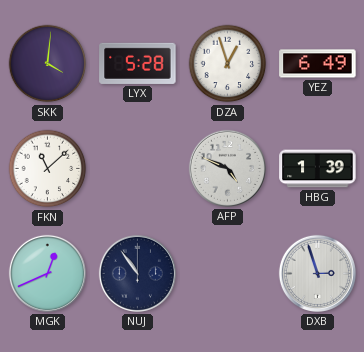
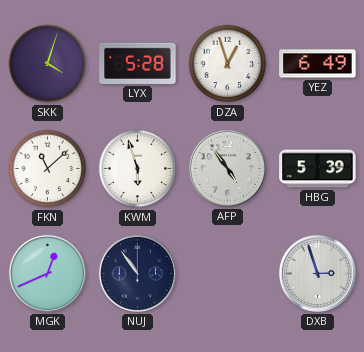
SKK: 4:01 -> 4:03 (48, 64)
KWM: none -> 5:57 (138, 169)
AFP: 4:49 -> 4:54 (227, 168)
HBG: 1:39 -> 5:39 (318, 169)
